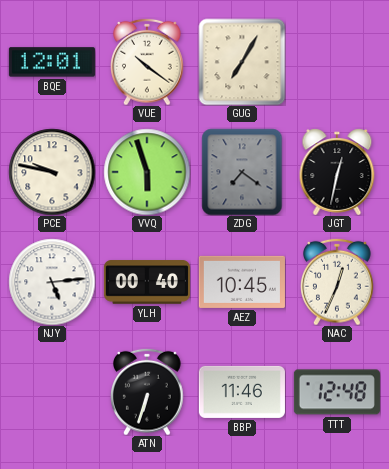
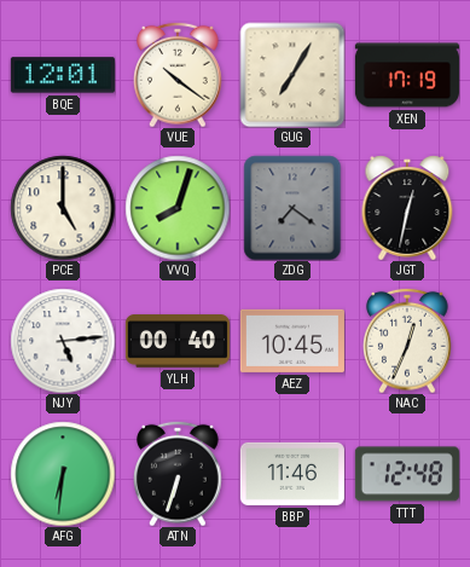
XEN: none -> 17:19 (407, 75)
PCE: 9:47 -> 5:00 (63, 208)
VVQ: 5:57 -> 8:03 (178, 208)
AFG: none -> 6:31 (63, 474)
